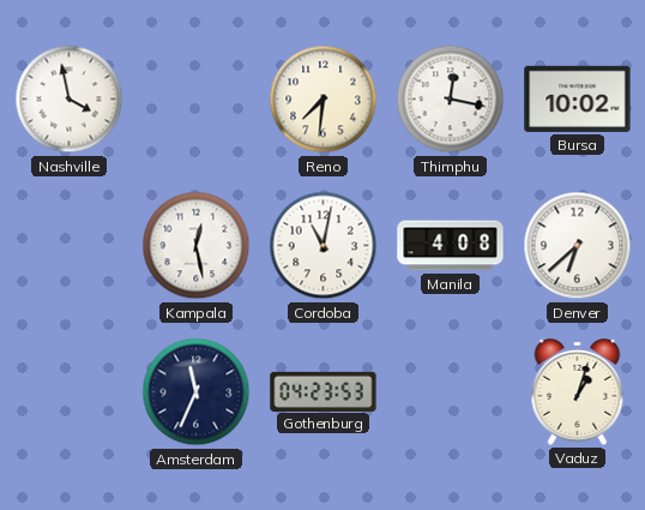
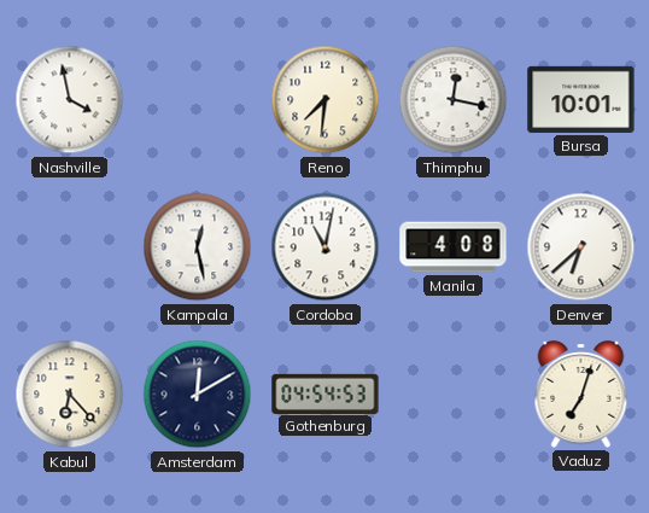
Bursa: 10:02 -> 10:01 (581, 99)
Kabul: none -> 6:23 (70, 395)
Amsterdam: 11:34 -> 12:10 (198, 395)
Gothenburg: 04:23 -> 04:54 (326, 394)
Vaduz: 1:03 -> 7:03 (581, 395)
